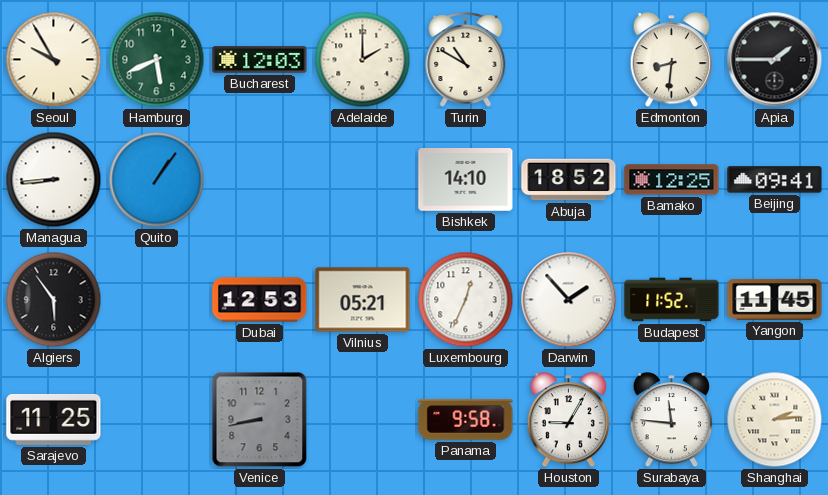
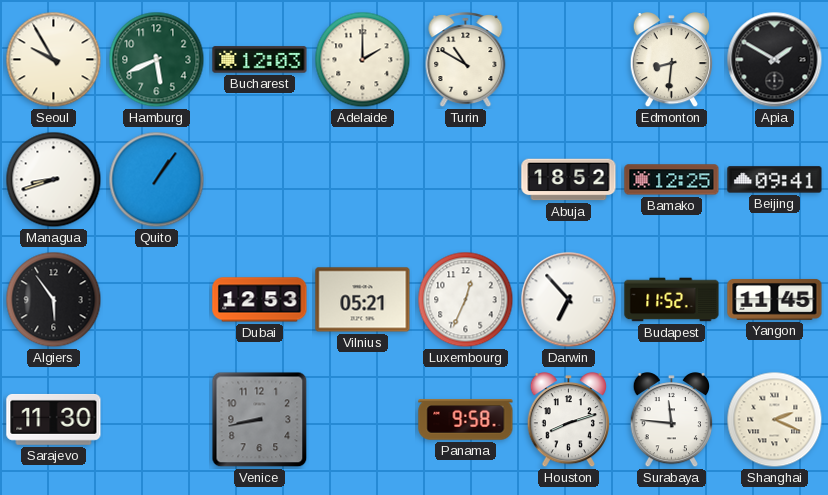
Apia: 1:45 -> 1:50 (775, 60)
Managua: 8:44 -> 8:42 (54, 180)
Bishkek: 14:10 -> none (466, 180)
Darwin: 1:53 -> 6:53 (569, 300)
Sarajevo: 11:25 -> 11:30 (54, 419)
Houston: 9:05 -> 8:12 (568, 421)
Shanghai: 2:14 -> 2:19 (775, 420)
